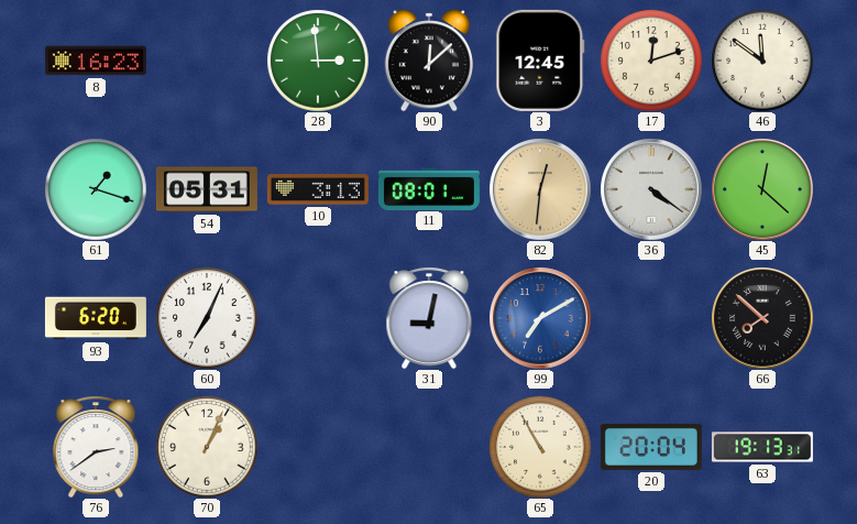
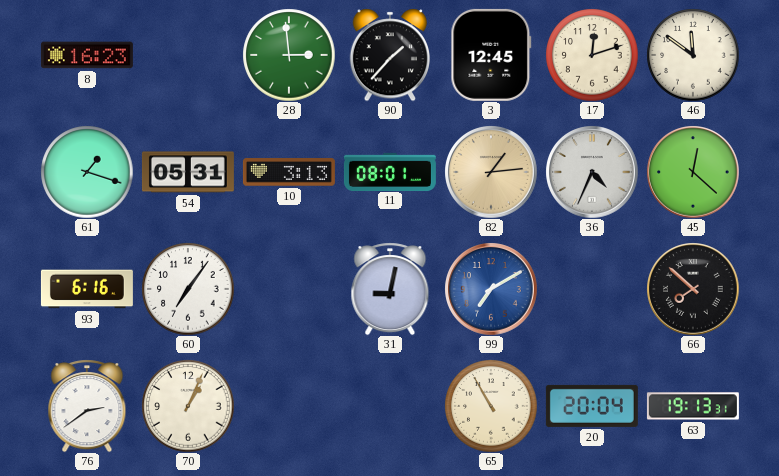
90: 12:08 -> 1:37 (390, 55)
82: 12:31 -> 1:14 (491, 172)
36: 4:21 -> 4:34 (592, 172)
93: 6:20 -> 6:16 (87, 289)
60: 7:04 -> 7:06 (188, 289)
